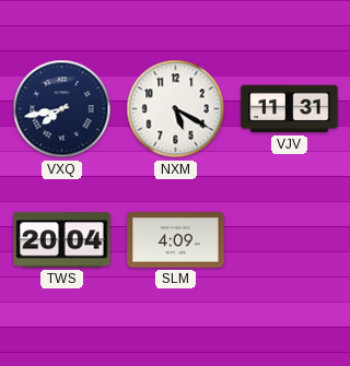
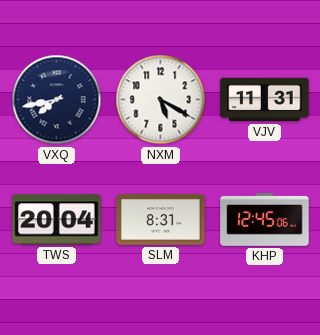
SLM: 4:09 -> 8:31 (161, 220)
KHP: none -> 12:45 (265, 220)
